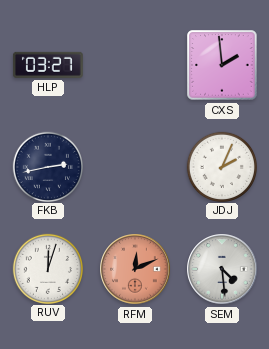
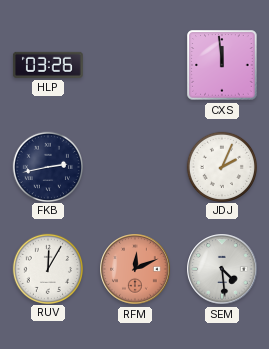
HLP: 03:27 -> 03:26 (48, 65)
CXS: 1:59 -> 11:59 (222, 65)
RUV: 12:03 -> 12:05 (47, 268)
